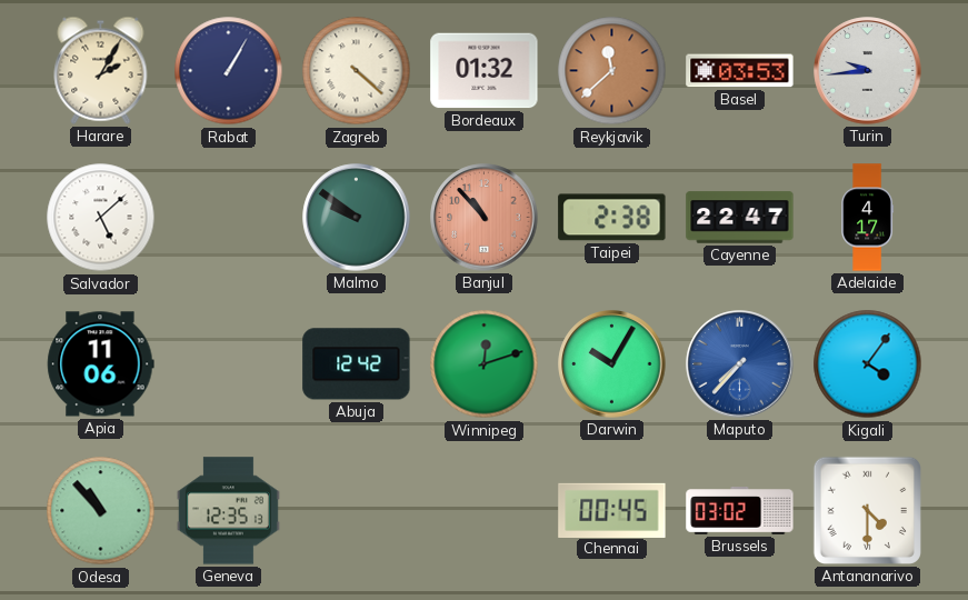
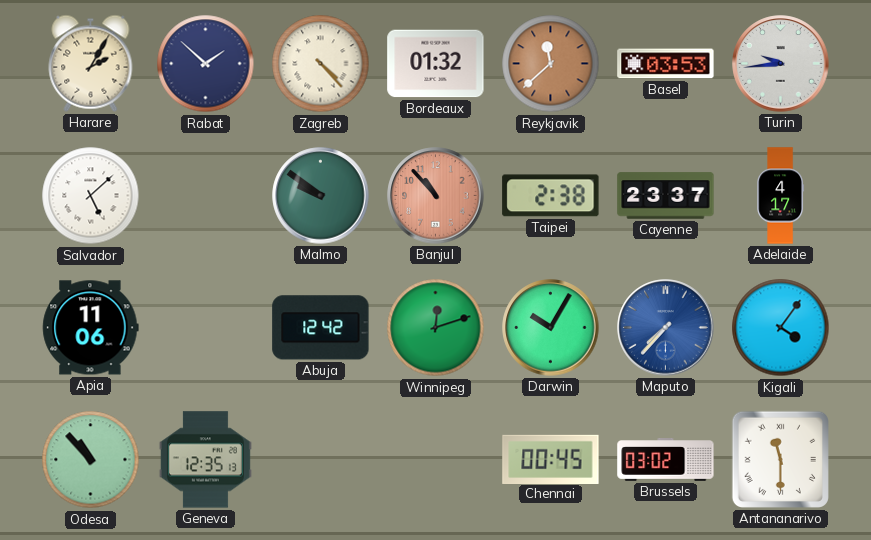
Rabat: 1:05 -> 1:52 (206, 64)
Zagreb: 4:22 -> 4:23 (321, 64)
Cayenne: 22:47 -> 23:37 (666, 196)
Antananarivo: 4:30 -> 11:30 (780, 459)
